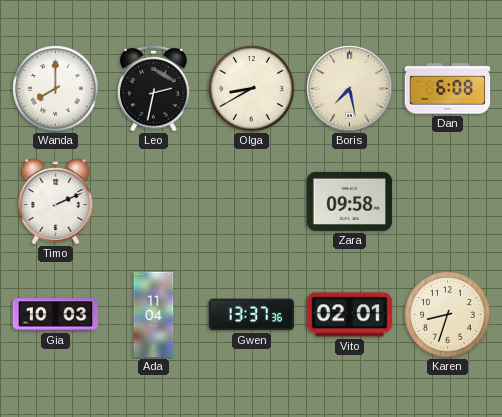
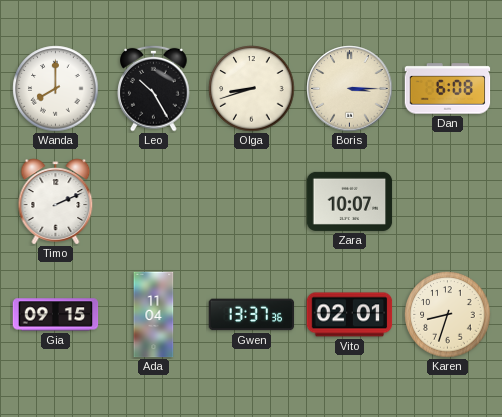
Leo: 2:32 -> 10:25 (154, 88)
Olga: 8:40 -> 8:42 (252, 89)
Boris: 7:28 -> 3:15 (350, 89)
Zara: 09:58 -> 10:07 (350, 201)
Gia: 10:03 -> 09:15 (56, 315)
